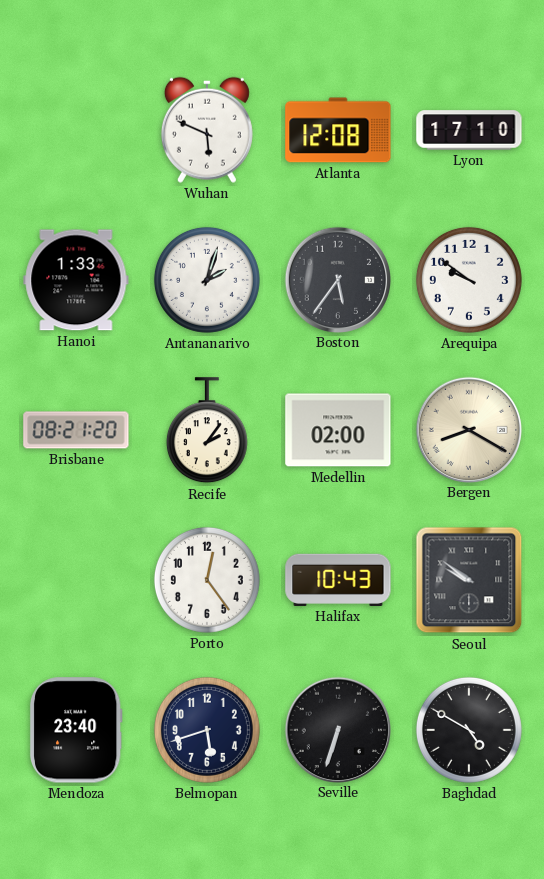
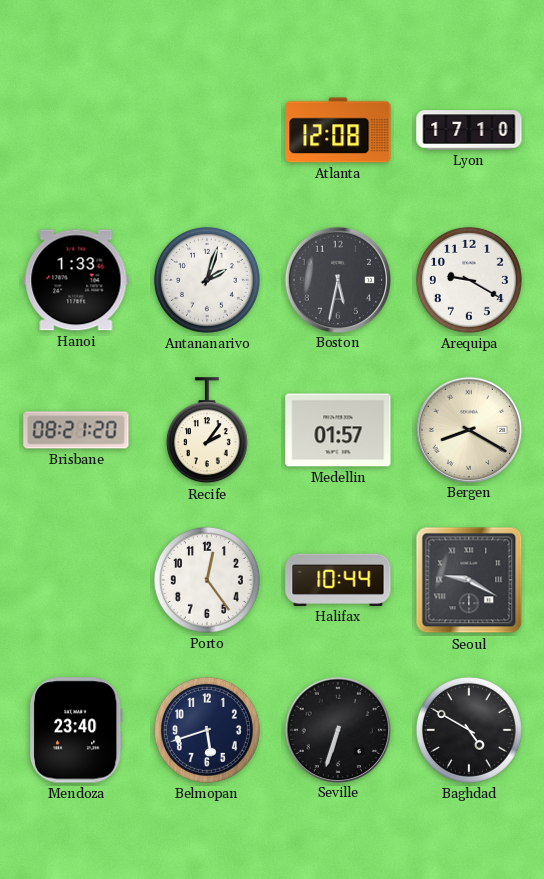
Wuhan: 5:49 -> none (207, 130)
Boston: 5:36 -> 5:32 (337, 279)
Arequipa: 9:51 -> 9:20 (469, 280)
Medellin: 02:00 -> 01:57 (338, 430)
Halifax: 10:43 -> 10:44 (338, 580)
Seoul: 9:51 -> 9:20 (469, 580)
